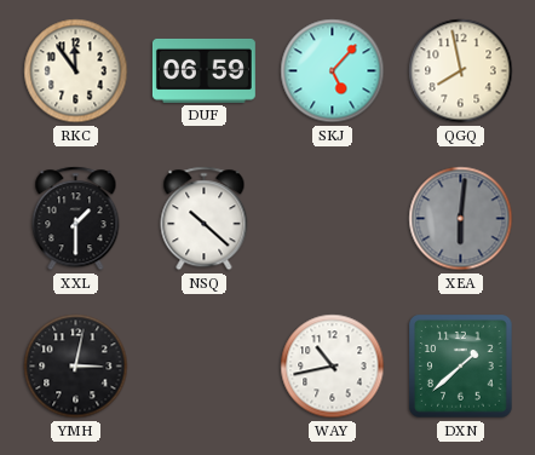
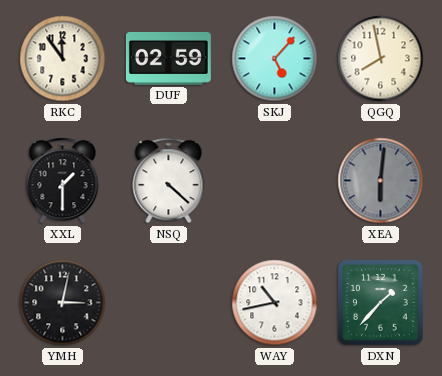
DUF: 06:59 -> 02:59 (168, 58)
NSQ: 10:22 -> 4:22 (169, 181)
DXN: 1:38 -> 1:37 (381, 303)
